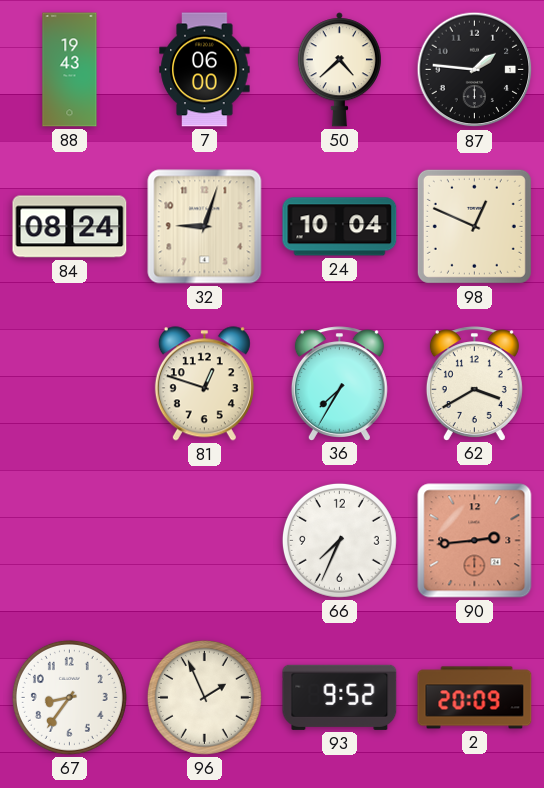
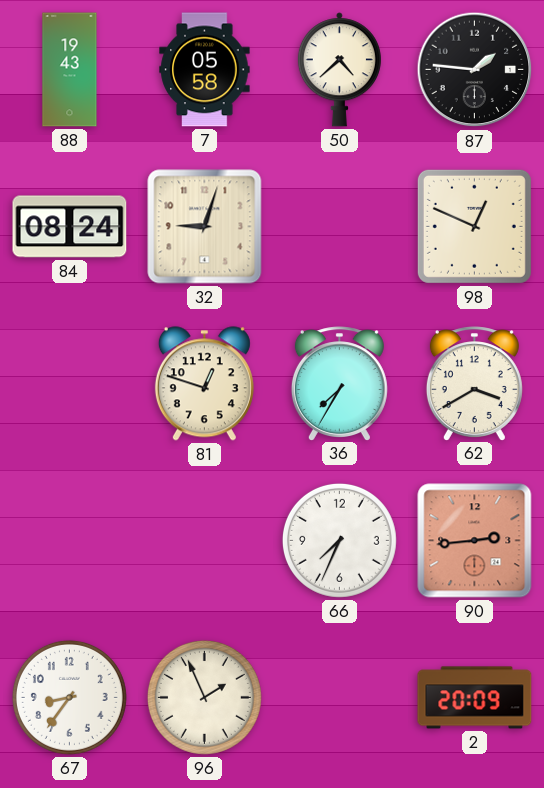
7: 06:00 -> 05:58 (205, 70)
24: 10:04 -> none (340, 227)
93: 9:52 -> none (340, 697)
